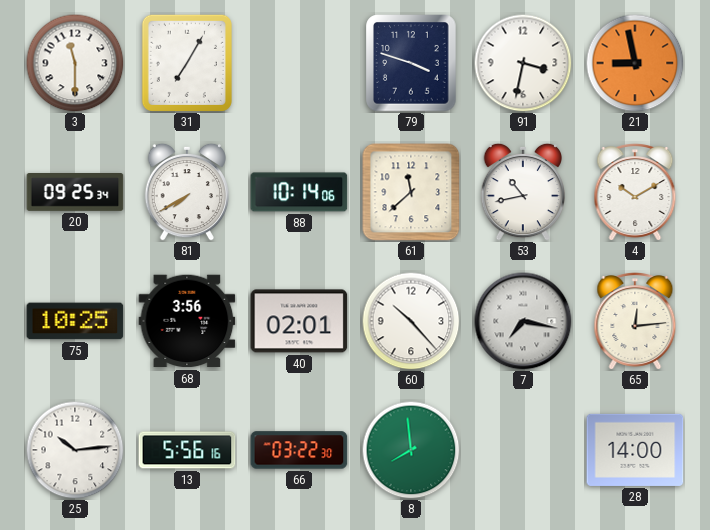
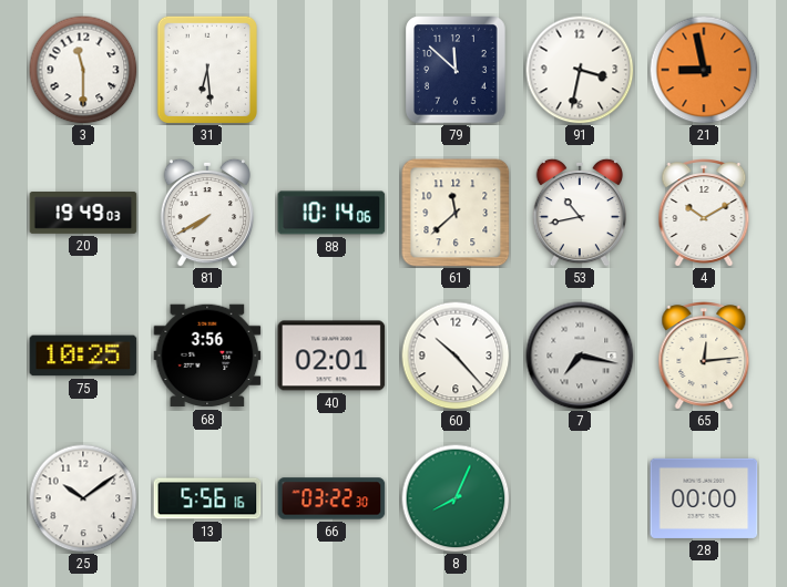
31: 7:05 -> 6:29 (207, 70)
79: 3:48 -> 11:52 (456, 70)
20: 09:25 -> 19:49 (83, 214)
25: 10:14 -> 10:09 (83, 498)
8: 7:59 -> 8:04 (456, 498)
28: 14:00 -> 00:00 (704, 498)
